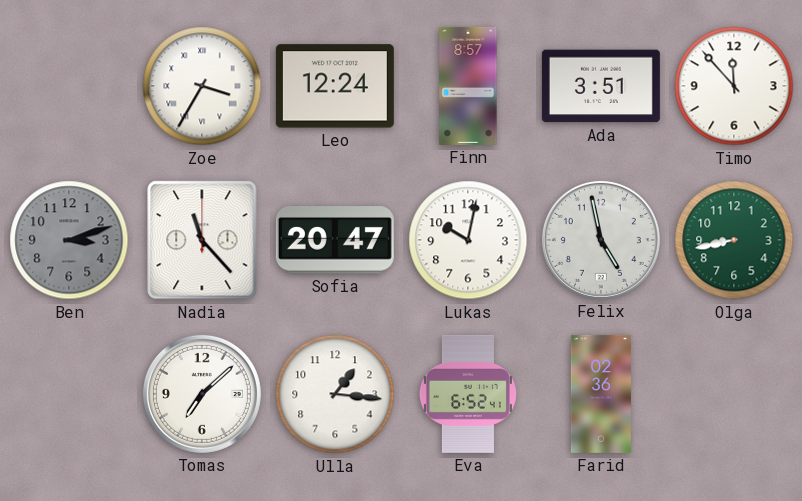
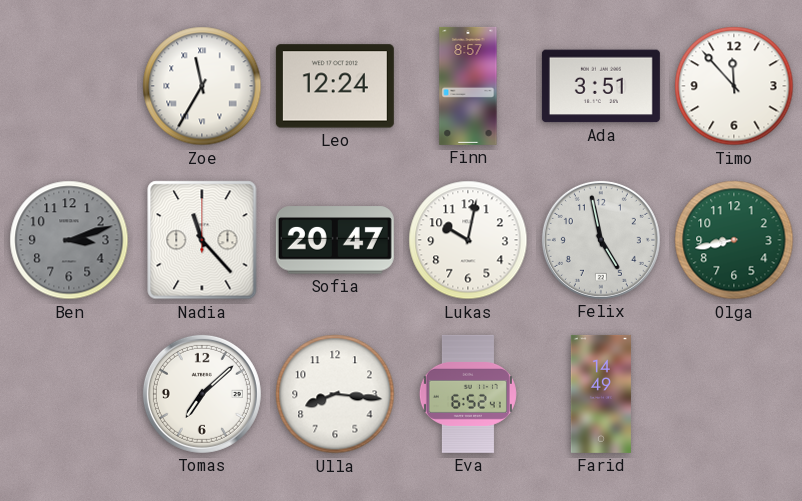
Zoe: 3:35 -> 11:35 (202, 86)
Ulla: 1:16 -> 8:16 (335, 394)
Farid: 02:36 -> 14:49 (601, 394)
